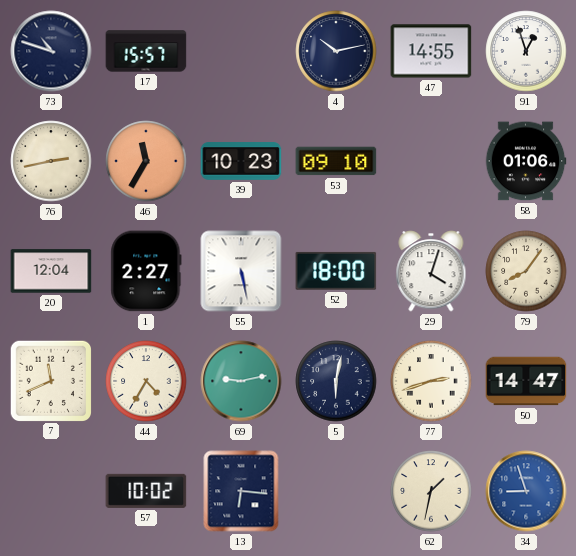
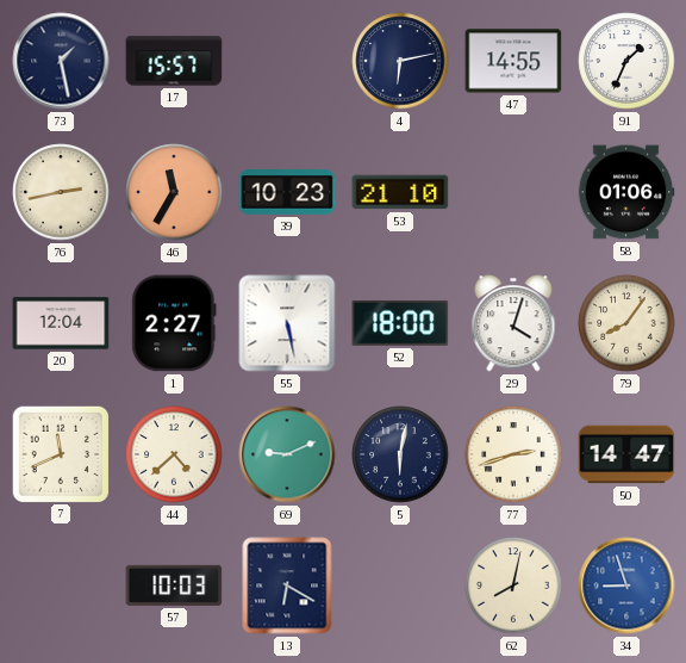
73: 10:48 -> 1:28 (61, 61)
4: 10:13 -> 6:13 (400, 61)
91: 12:57 -> 1:34 (626, 61)
53: 09:10 -> 21:10 (400, 192)
44: 4:35 -> 4:38 (174, 454)
69: 9:13 -> 9:11 (287, 454)
57: 10:02 -> 10:03 (174, 585)
13: 6:16 -> 6:20 (287, 585)
62: 1:32 -> 8:02 (513, 585)
